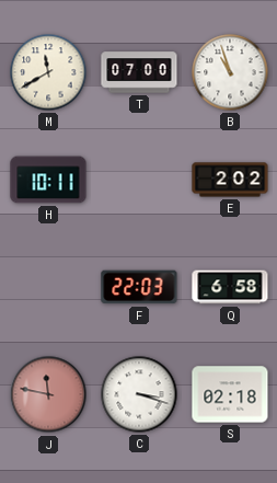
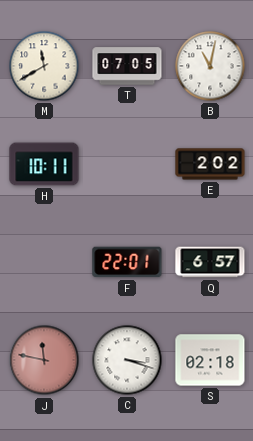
T: 07:00 -> 07:05 (127, 66)
B: 10:57 -> 11:02 (210, 66)
F: 22:03 -> 22:01 (127, 262)
Q: 6:58 -> 6:57 (210, 262)
